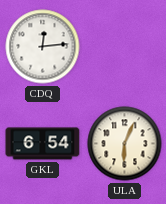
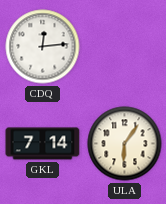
GKL: 6:54 -> 7:14 (43, 144)
ULA: 6:04 -> 6:06 (125, 144)
